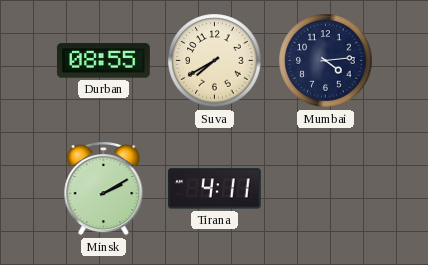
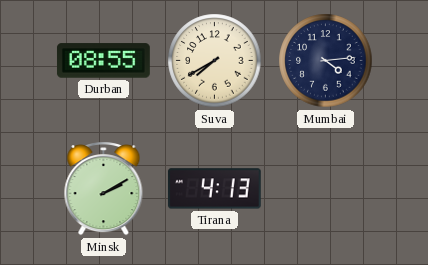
Tirana: 4:11 -> 4:13 (214, 189)
